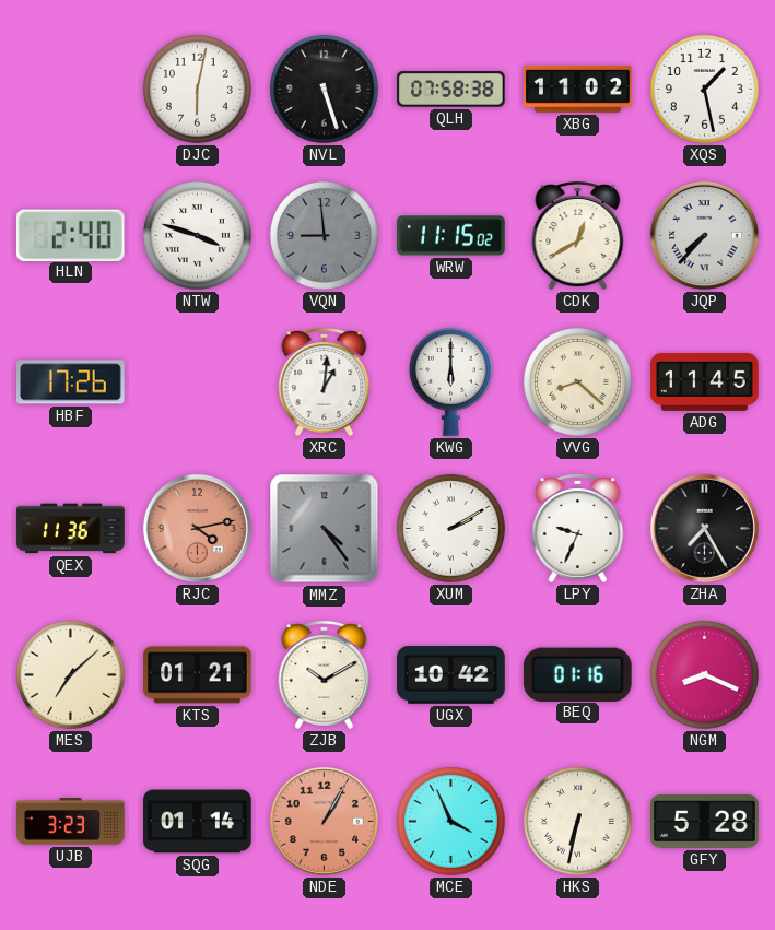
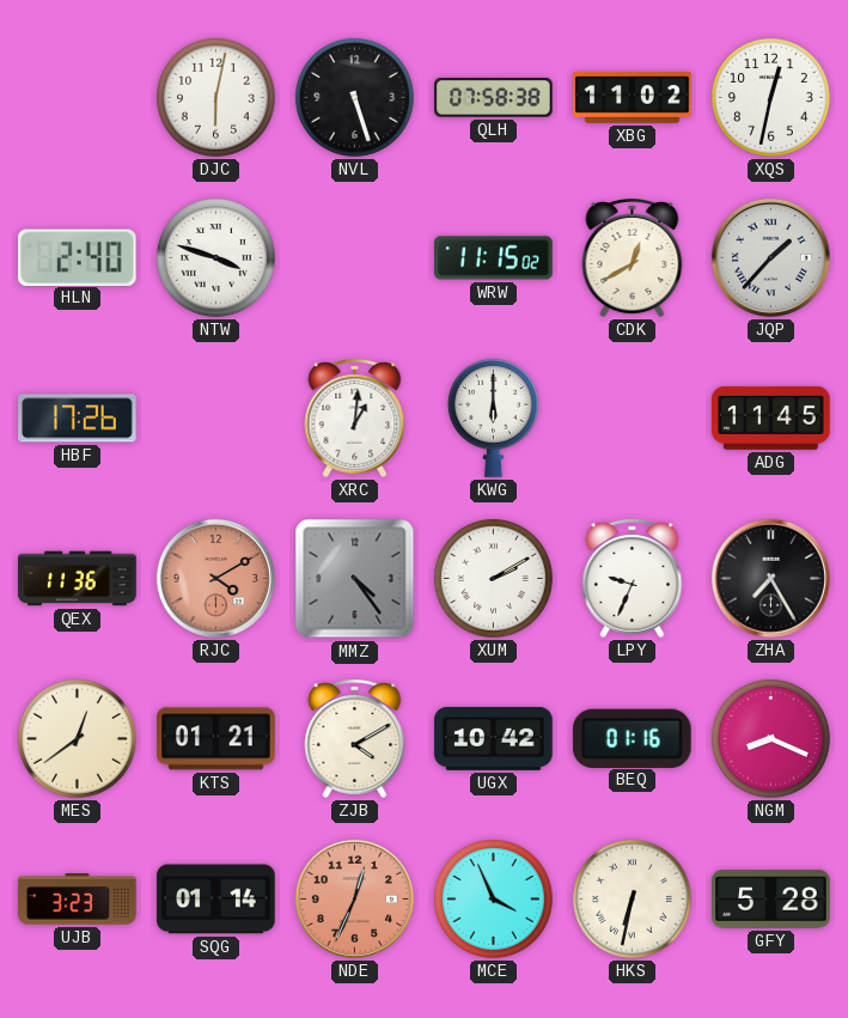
XQS: 1:28 -> 12:32 (770, 97)
VQN: 8:59 -> none (324, 235)
JQP: 7:37 -> 1:37 (770, 257)
VVG: 8:22 -> none (577, 381)
RJC: 4:13 -> 4:10 (215, 578)
MES: 7:08 -> 12:39 (77, 738)
ZJB: 10:10 -> 4:10 (355, 738)
NDE: 1:05 -> 12:34 (354, 898)
